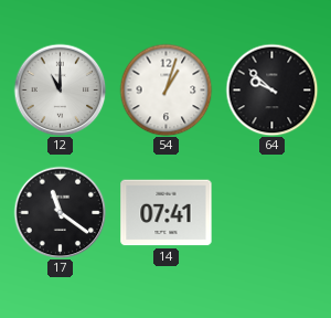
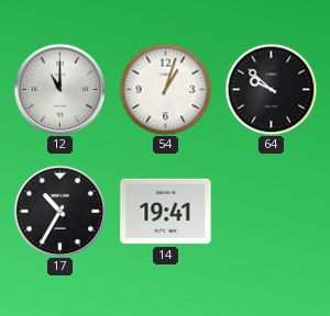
17: 11:21 -> 10:35 (59, 211)
14: 07:41 -> 19:41 (166, 212)
